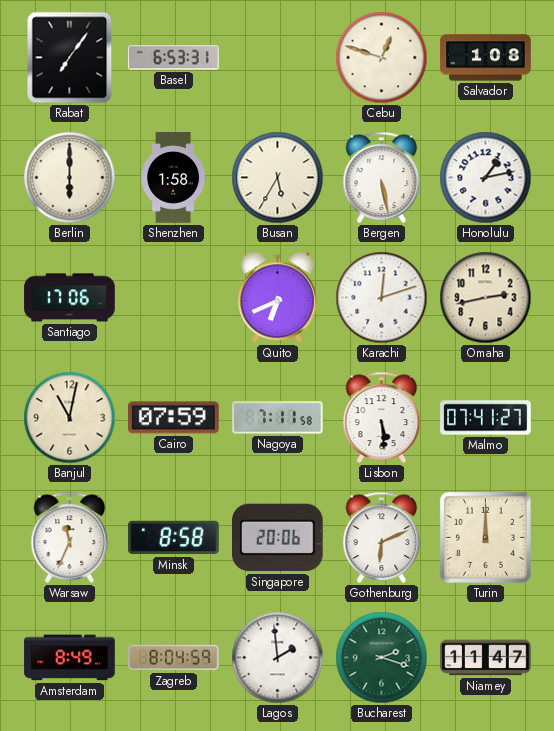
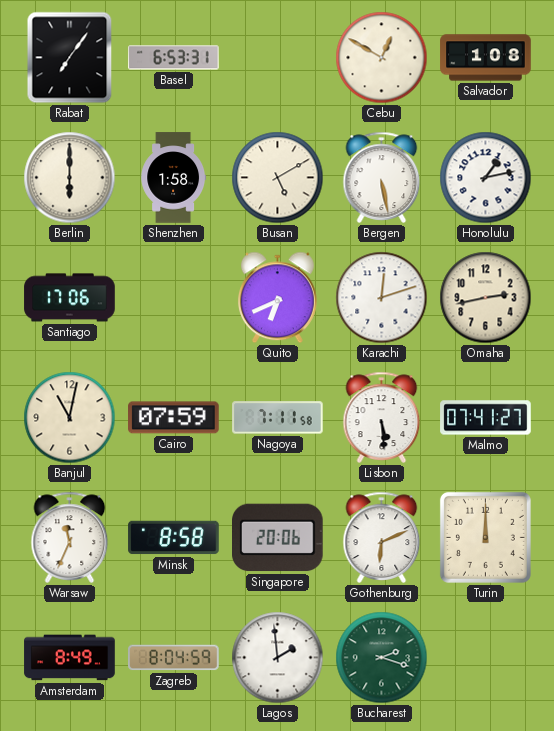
Cebu: 12:48 -> 12:50 (382, 58)
Busan: 5:35 -> 5:10 (278, 178)
Niamey: 11:47 -> none (486, 658)
